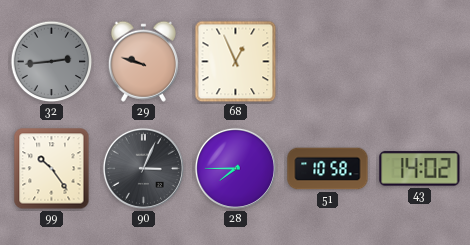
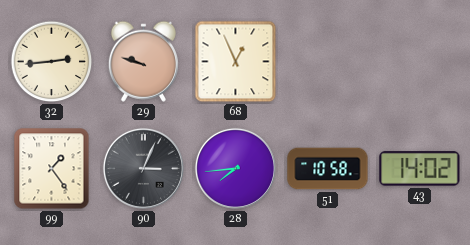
32 dial: grey -> cream (52, 62)
99: 10:24 -> 1:24 (52, 169)
28: 7:45 -> 7:44 (235, 168)
